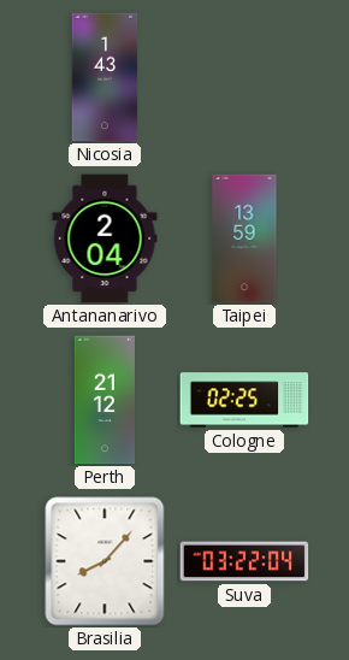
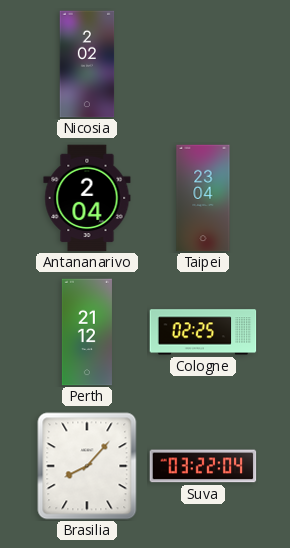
Nicosia: 1:43 -> 2:02 (87, 64)
Taipei: 13:59 -> 23:04 (203, 198)
